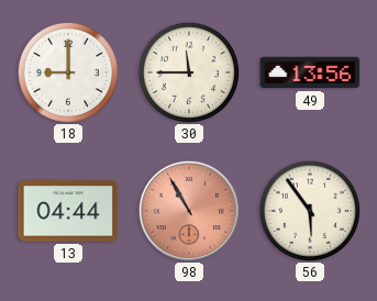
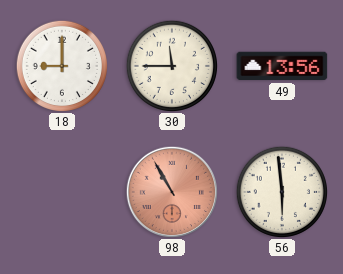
13: 04:44 -> none (68, 211)
56: 5:54 -> 5:59 (281, 191)
